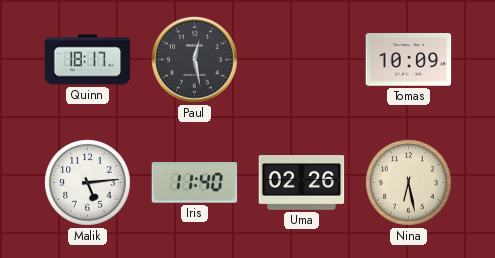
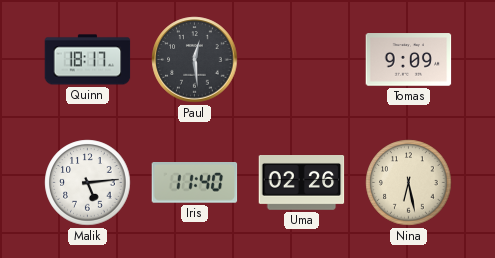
Paul: 12:28 -> 12:29 (195, 60)
Tomas: 10:09 -> 9:09 (409, 60)
